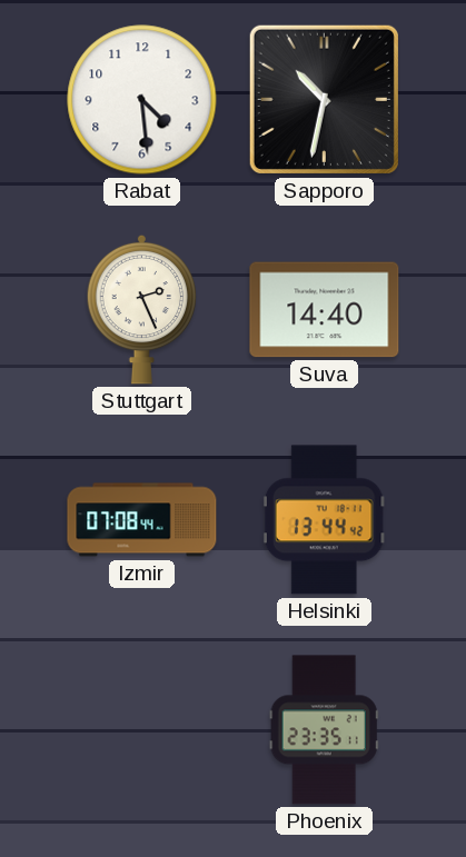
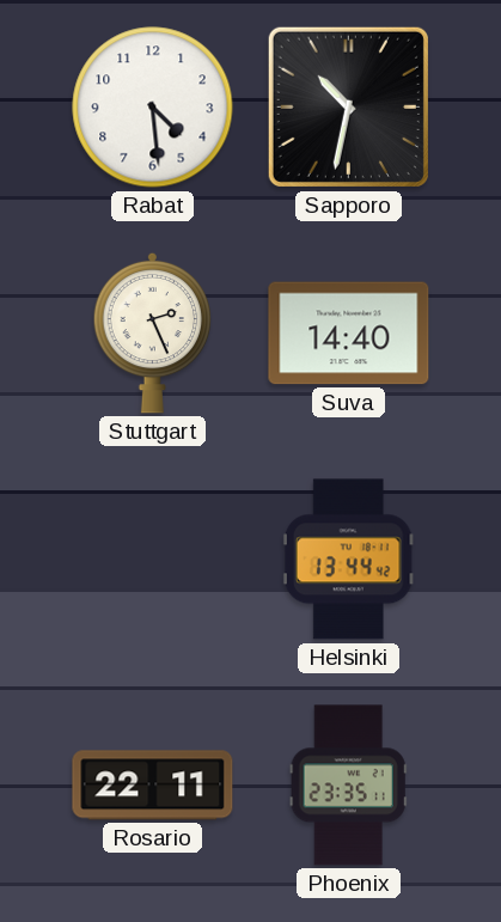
Izmir: 07:08 -> none (142, 520)
Rosario: none -> 22:11 (153, 786)
